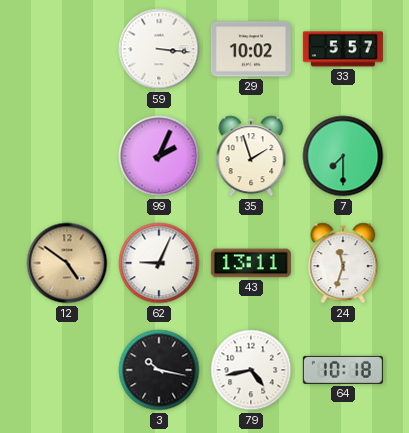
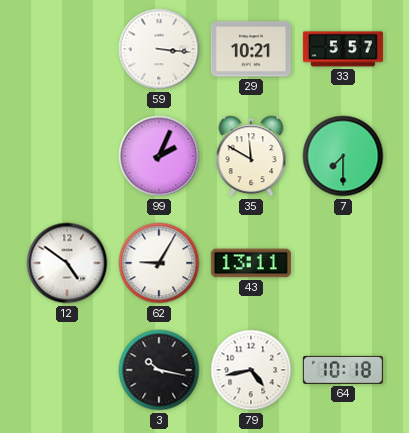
29: 10:02 -> 10:21 (251, 49)
35: 1:57 -> 11:50 (251, 156)
12 dial: champagne -> white (67, 263)
62: 9:04 -> 9:05 (159, 263)
24: 11:33 -> none (343, 263)
